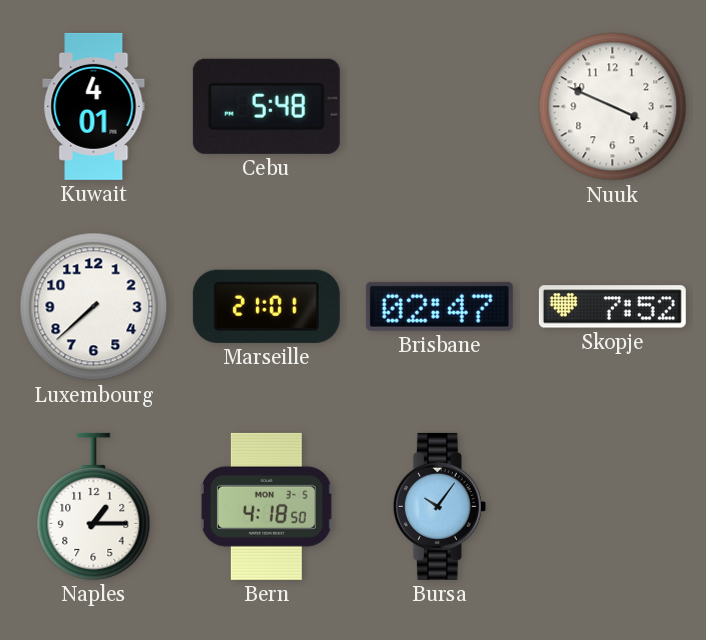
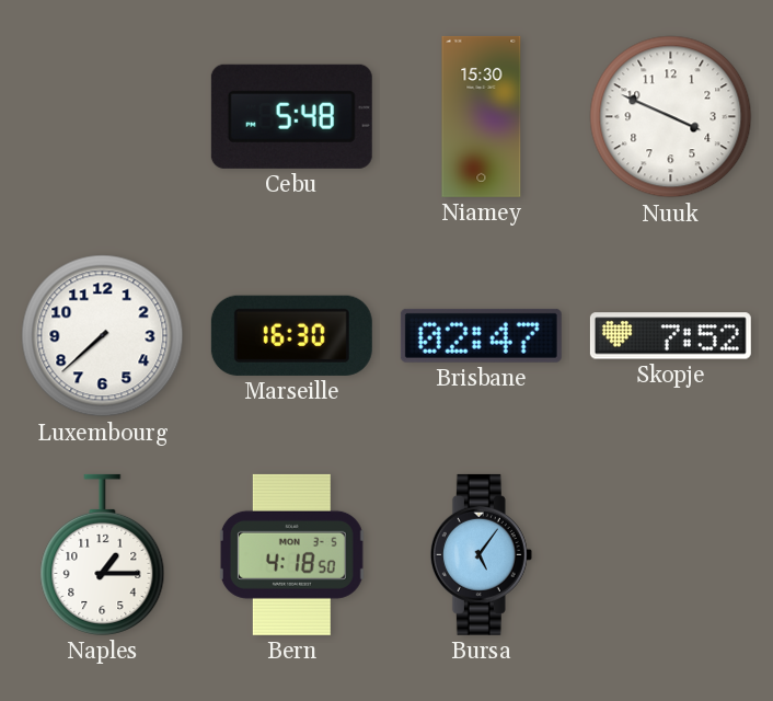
Kuwait: 4:01 -> none (94, 106)
Niamey: none -> 15:30 (482, 116)
Marseille: 21:01 -> 16:30 (291, 335)
Bursa: 10:06 -> 5:06 (481, 554)
